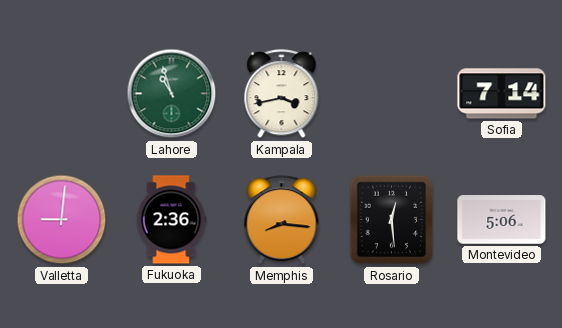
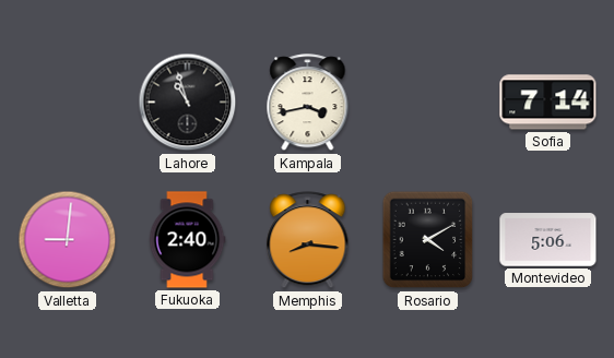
Lahore dial: green -> black (188, 103)
Fukuoka: 2:36 -> 2:40 (187, 240)
Rosario: 12:29 -> 4:10 (428, 240)
